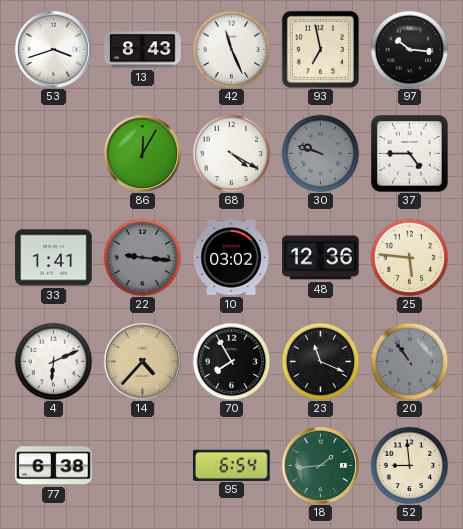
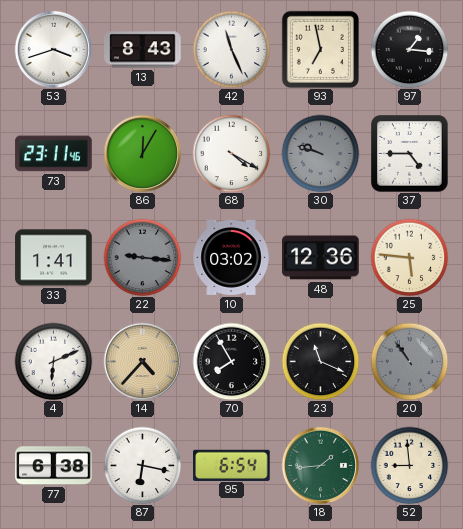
97: 10:16 -> 1:16 (409, 49)
73: none -> 23:11 (54, 154)
87: none -> 6:17 (142, 465)
